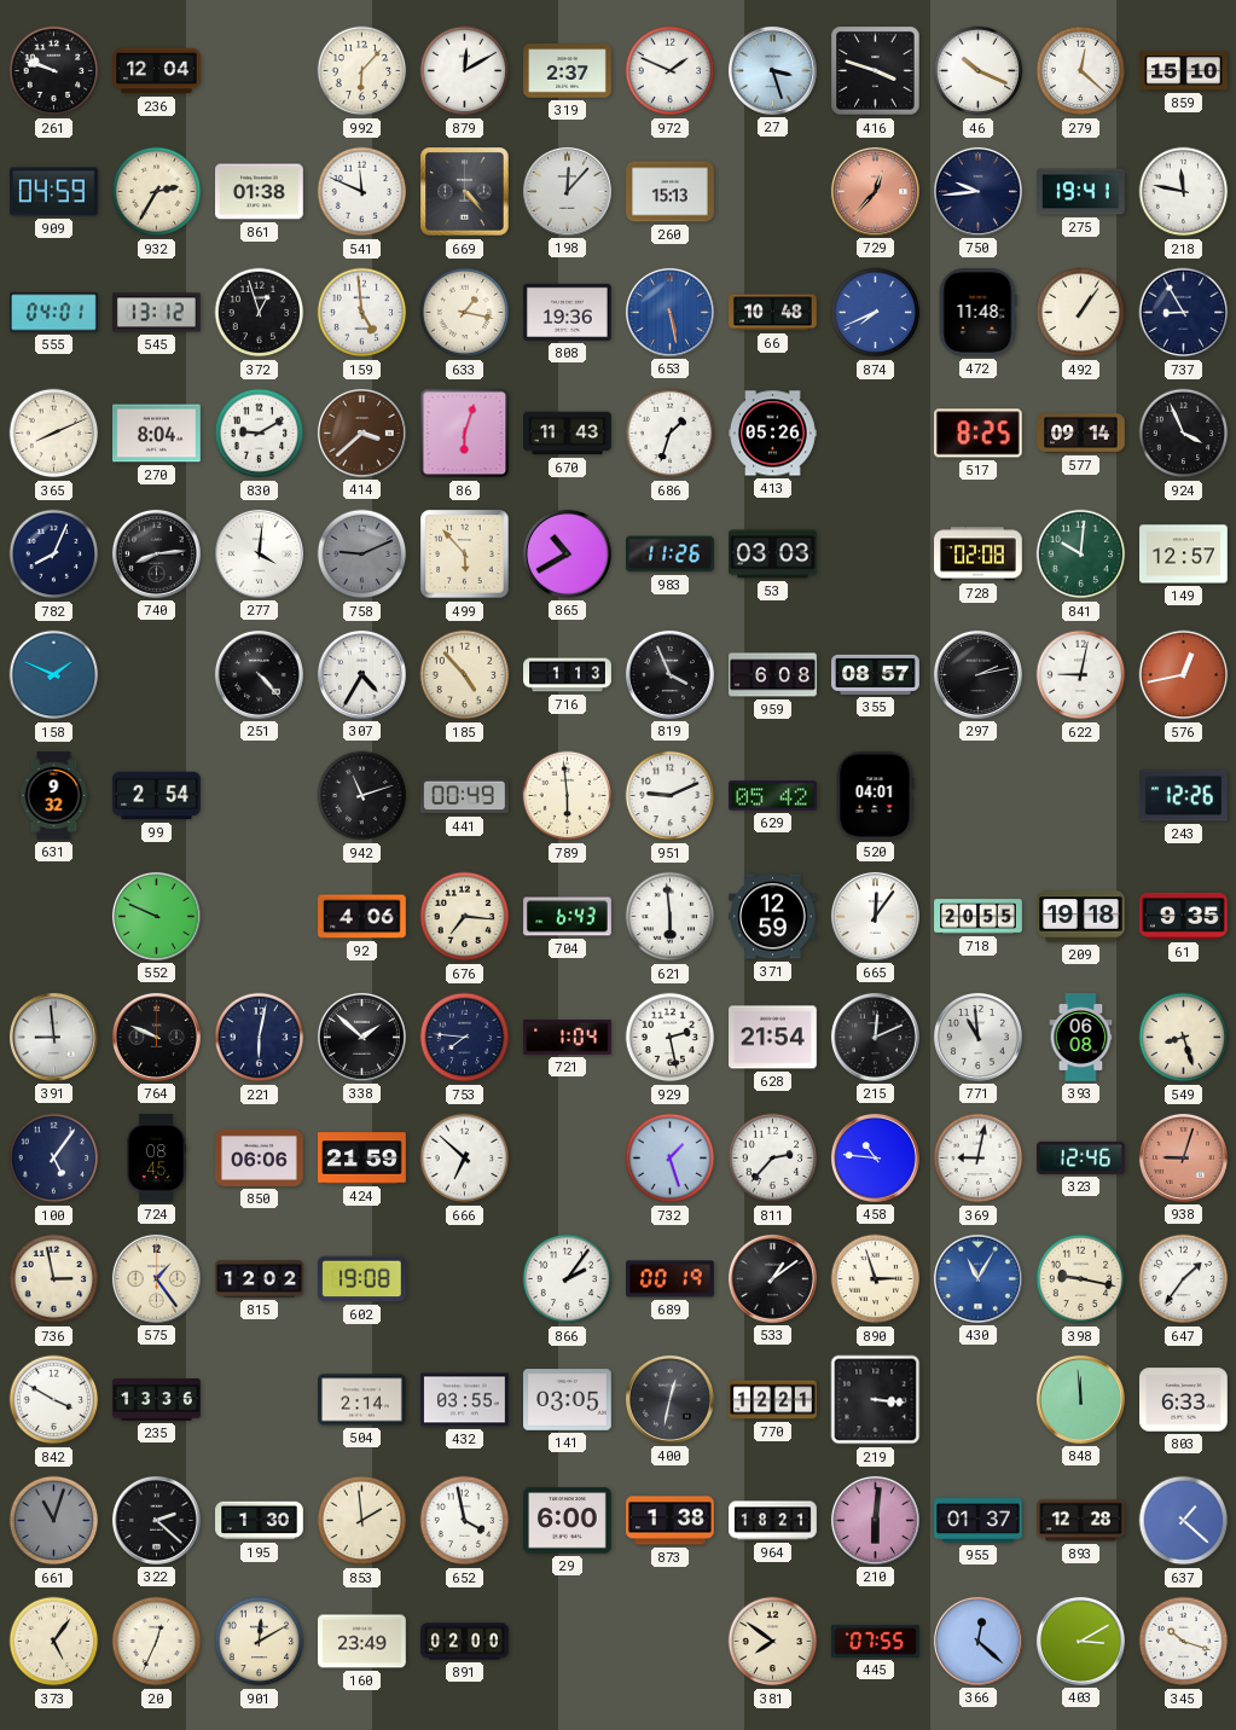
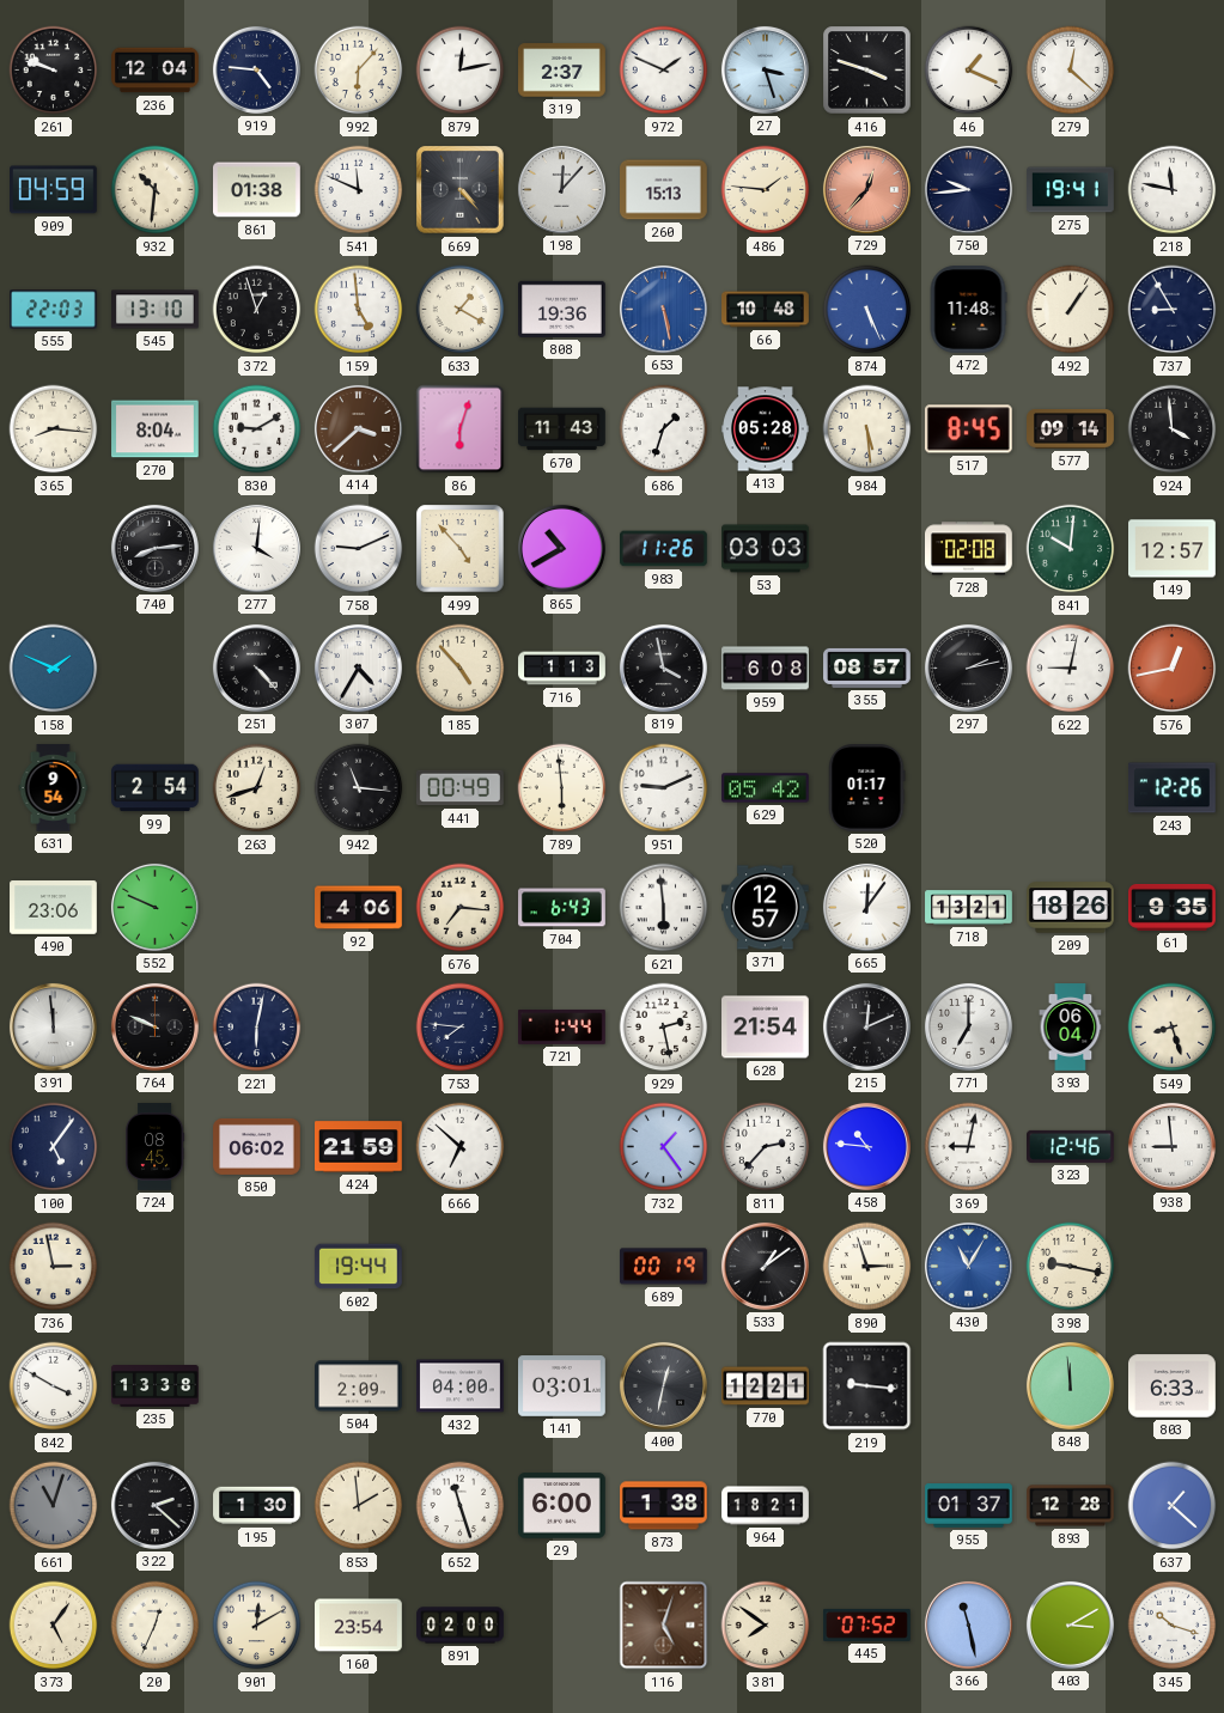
919: none -> 4:46 (256, 69)
879: 12:10 -> 12:13 (461, 71)
46: 10:19 -> 1:19 (969, 71)
859: 15:10 -> none (1184, 71)
932: 2:35 -> 10:31 (156, 190)
486: none -> 1:46 (766, 190)
555: 04:01 -> 22:03 (54, 310)
545: 13:12 -> 13:10 (156, 310)
633: 1:17 -> 1:20 (461, 310)
874: 7:41 -> 5:26 (867, 310)
365: 8:11 -> 8:16 (54, 429)
413: 05:26 -> 05:28 (766, 429)
984: none -> 5:29 (867, 429)
517: 8:25 -> 8:45 (968, 429)
924: 3:56 -> 3:59 (1173, 429)
782: 8:04 -> none (54, 555)
758 dial: grey -> white (359, 549)
499: 5:53 -> 4:53 (461, 549)
819: 3:56 -> 3:58 (663, 667)
631: 9:32 -> 9:54 (54, 788)
263: none -> 12:42 (257, 788)
942: 11:12 -> 11:16 (359, 788)
520: 04:01 -> 01:17 (866, 788)
490: none -> 23:06 (54, 908)
371: 12:59 -> 12:57 (766, 908)
718: 20:55 -> 13:21 (969, 908)
209: 19:18 -> 18:26 (1071, 908)
391: 8:59 -> 11:59 (53, 1026)
338: 1:52 -> none (361, 1037)
721: 1:04 -> 1:44 (562, 1026)
771: 10:59 -> 7:00 (968, 1026)
393: 06:08 -> 06:04 (1071, 1028)
850: 06:06 -> 06:02 (257, 1146)
732: 1:27 -> 1:24 (664, 1147)
938: 9:03 -> 8:59 (1171, 1146)
938 dial: salmon -> white (1171, 1146)
575: 1:24 -> none (156, 1278)
815: 12:02 -> none (260, 1279)
602: 19:08 -> 19:44 (358, 1267)
866: 2:06 -> none (568, 1279)
647: 1:36 -> none (1184, 1279)
235: 13:36 -> 13:38 (156, 1386)
504: 2:14 -> 2:09 (359, 1386)
432: 03:55 -> 04:00 (461, 1386)
141: 03:05 -> 03:01 (562, 1386)
219: 3:16 -> 9:16 (867, 1386)
652: 3:58 -> 11:27 (461, 1506)
210: 6:01 -> none (875, 1520)
160: 23:49 -> 23:54 (359, 1626)
116: none -> 5:03 (664, 1626)
445: 07:55 -> 07:52 (867, 1624)
366: 12:22 -> 11:28 (968, 1624)
